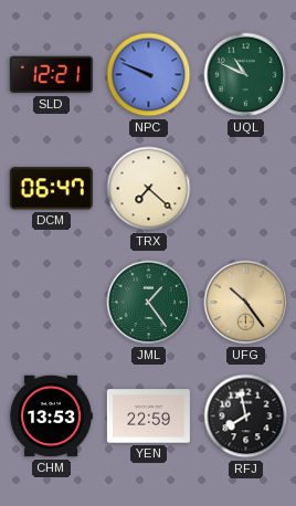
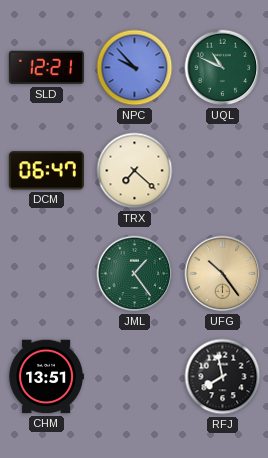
NPC: 9:49 -> 9:53 (135, 68)
CHM: 13:53 -> 13:51 (46, 377)
YEN: 22:59 -> none (148, 417)
